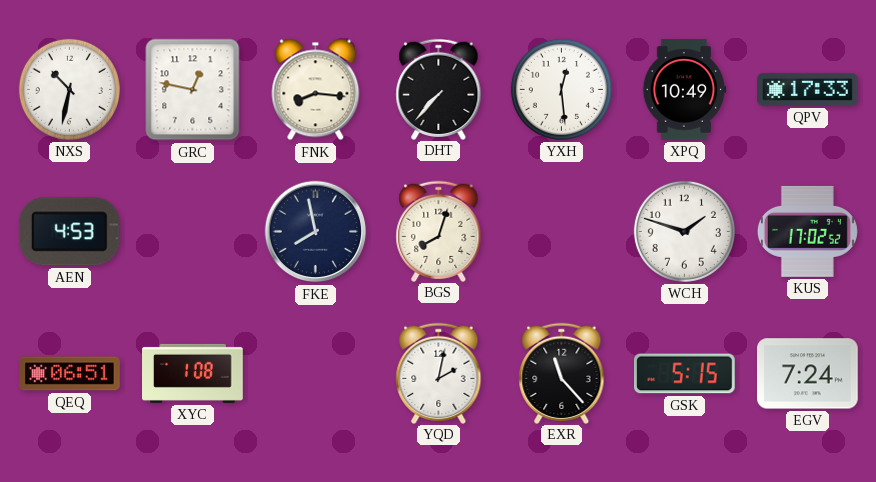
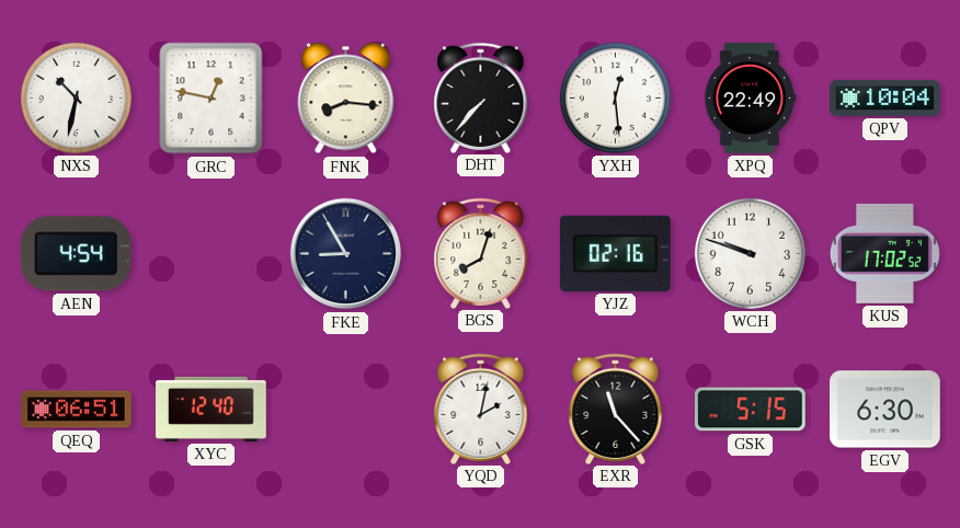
XPQ: 10:49 -> 22:49 (750, 99)
QPV: 17:33 -> 10:04 (885, 97)
AEN: 4:53 -> 4:54 (76, 254)
FKE: 7:58 -> 8:55 (346, 254)
YJZ: none -> 02:16 (615, 253)
WCH: 1:48 -> 9:48 (750, 253)
XYC: 1:08 -> 12:40 (212, 409)
EGV: 7:24 -> 6:30 (885, 410)
